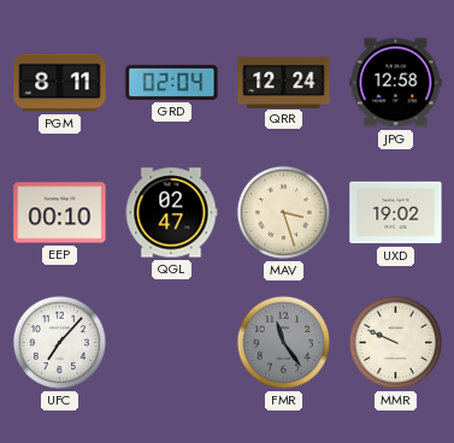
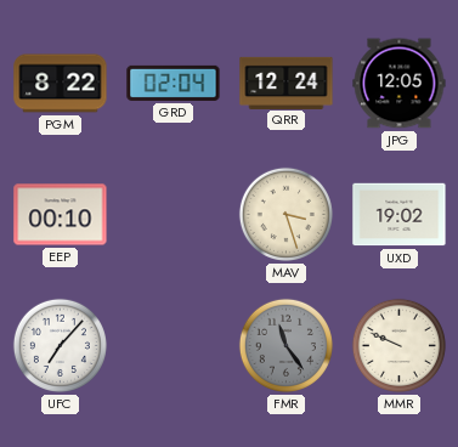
PGM: 8:11 -> 8:22 (61, 84)
JPG: 12:58 -> 12:05 (400, 84)
QGL: 02:47 -> none (171, 213)
